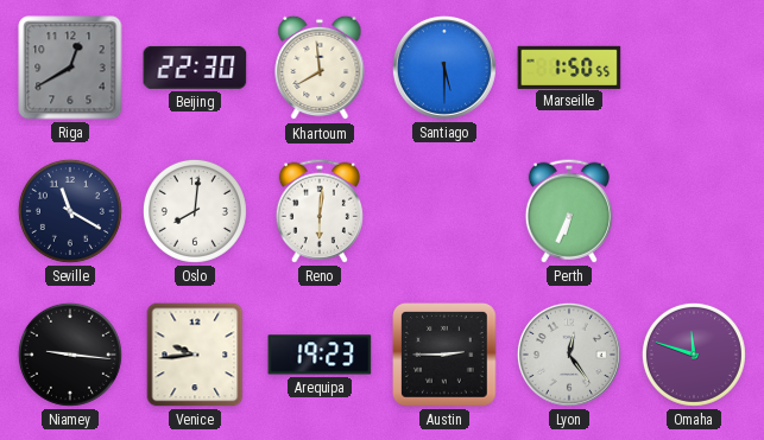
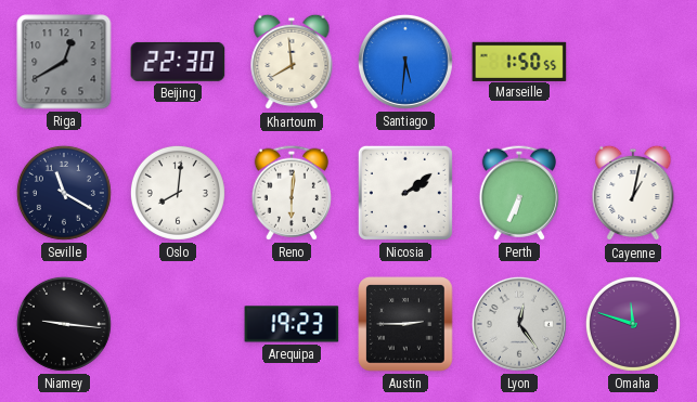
Santiago: 5:30 -> 5:31 (405, 62)
Nicosia: none -> 2:09 (405, 193)
Cayenne: none -> 1:02 (633, 193)
Venice: 9:44 -> none (195, 355)
